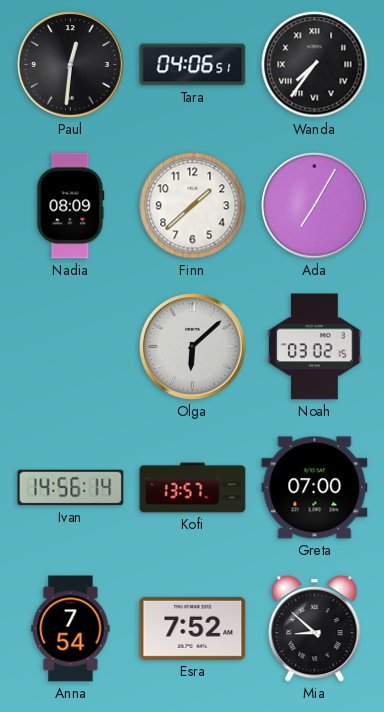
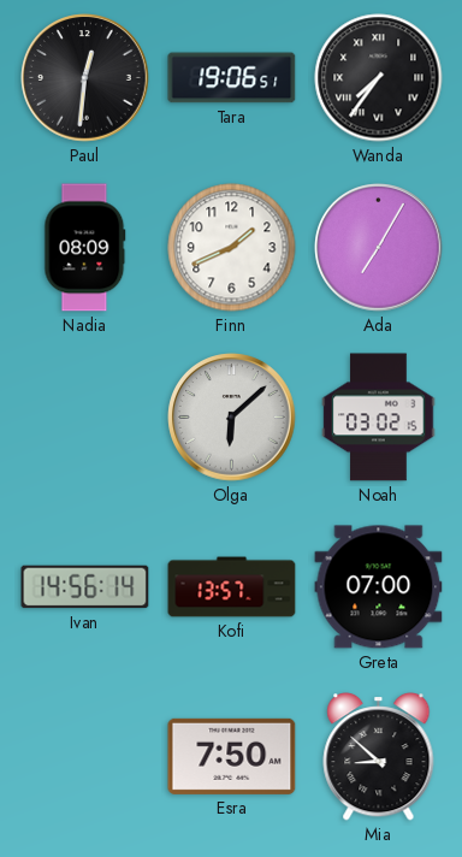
Tara: 04:06 -> 19:06 (232, 78)
Finn: 1:38 -> 1:41 (232, 248)
Anna: 7:54 -> none (71, 629)
Esra: 7:52 -> 7:50 (232, 756)
